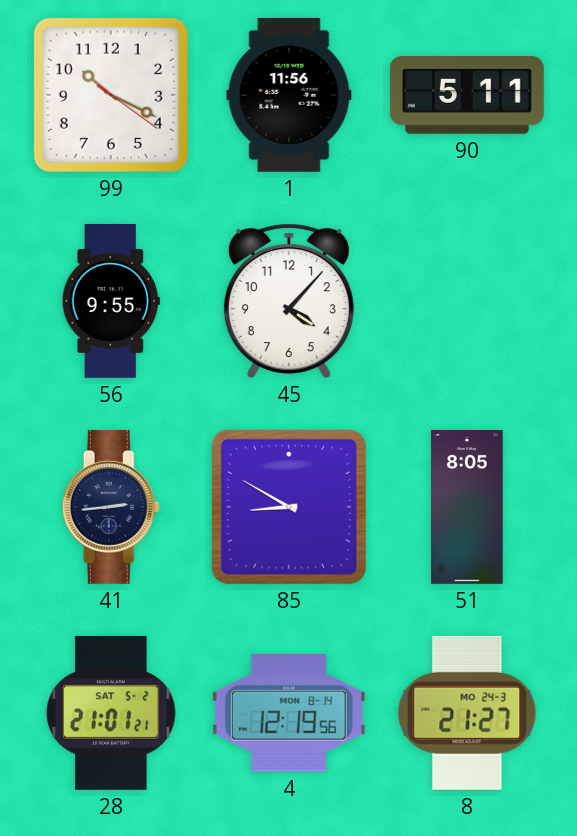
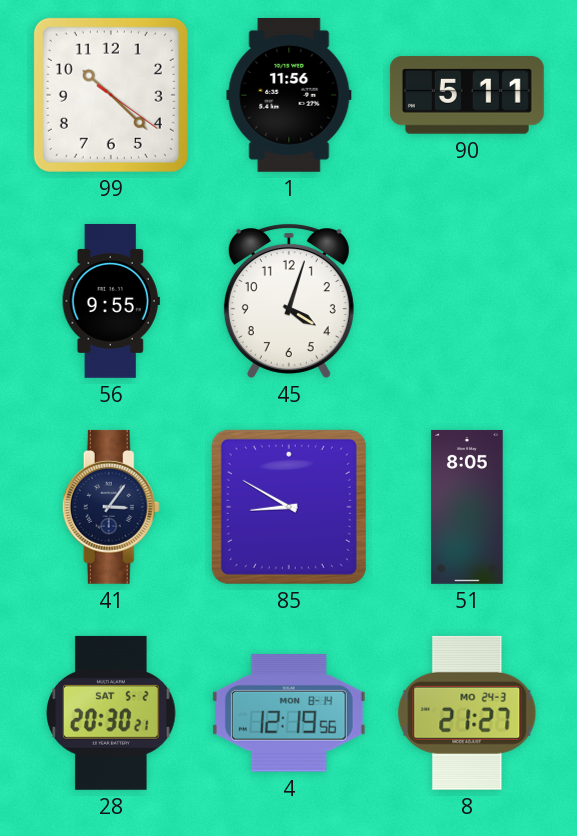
99: 10:19 -> 10:22 (111, 95)
45: 4:07 -> 4:03 (289, 301)
41: 2:44 -> 3:06 (111, 507)
28: 21:01 -> 20:30 (111, 713)
